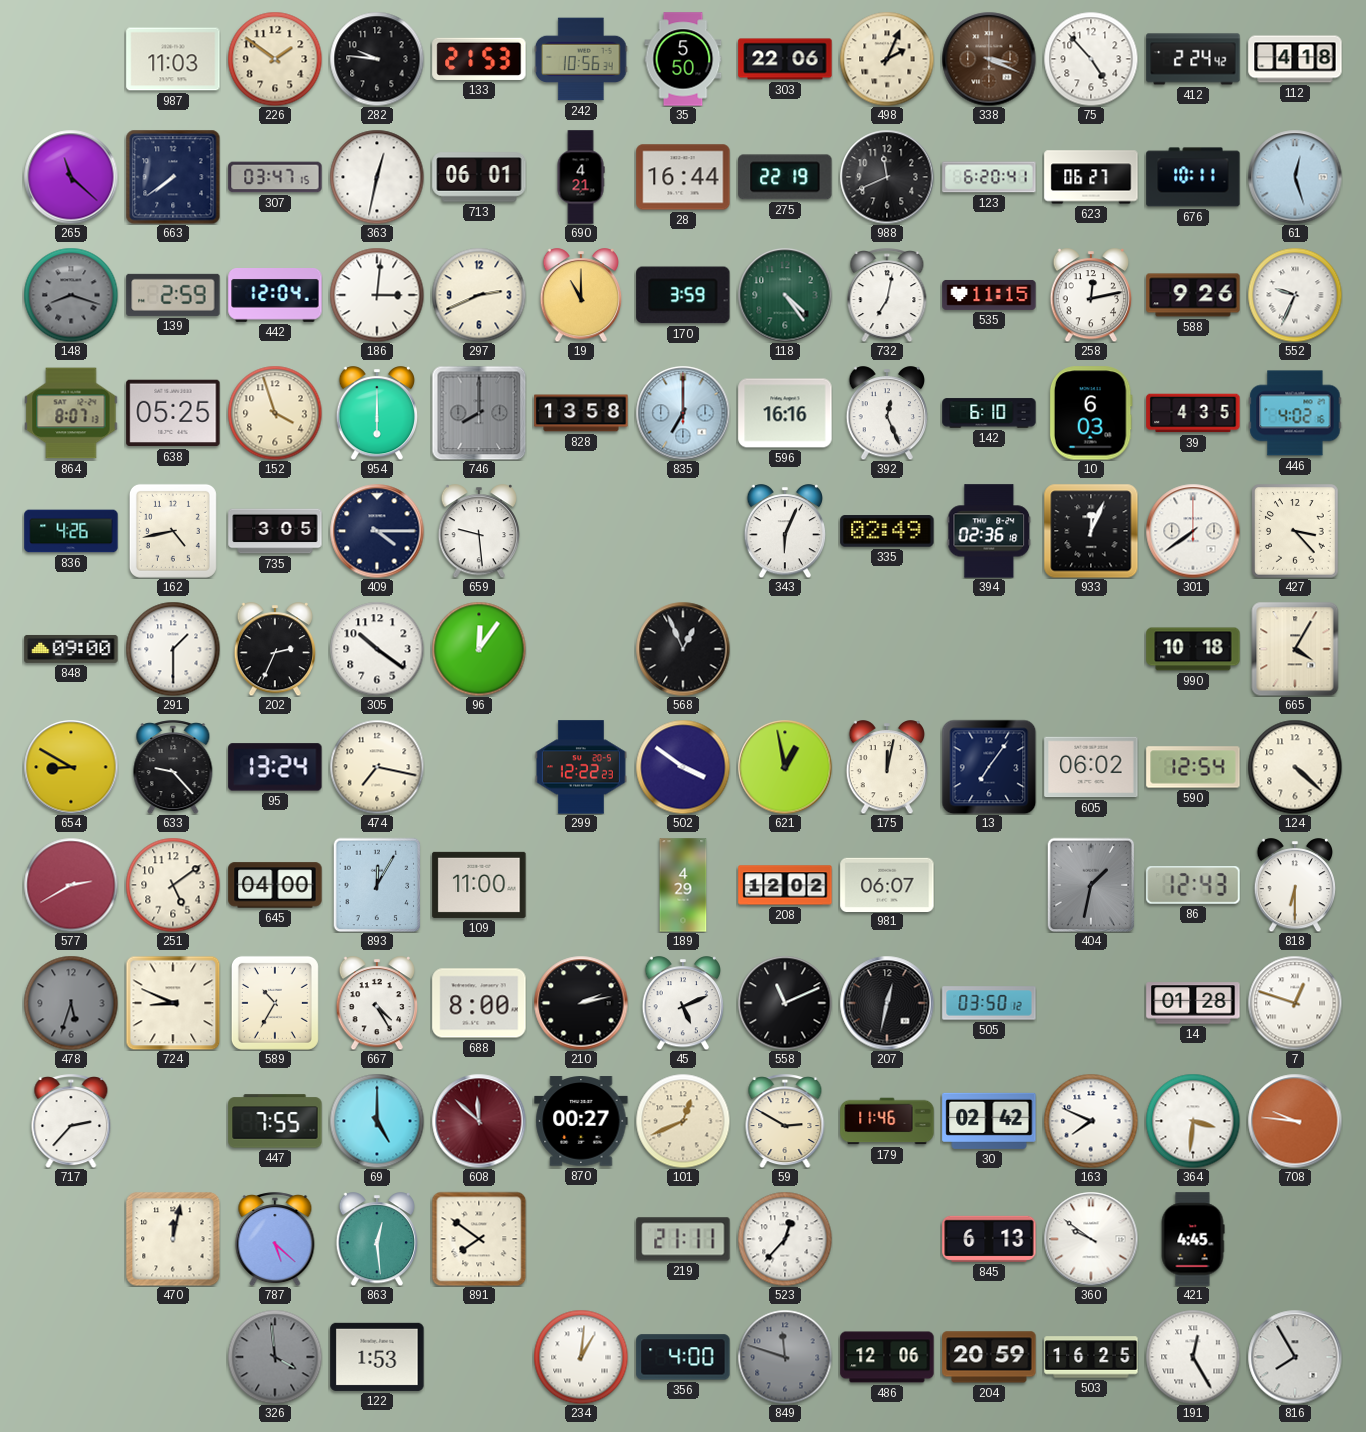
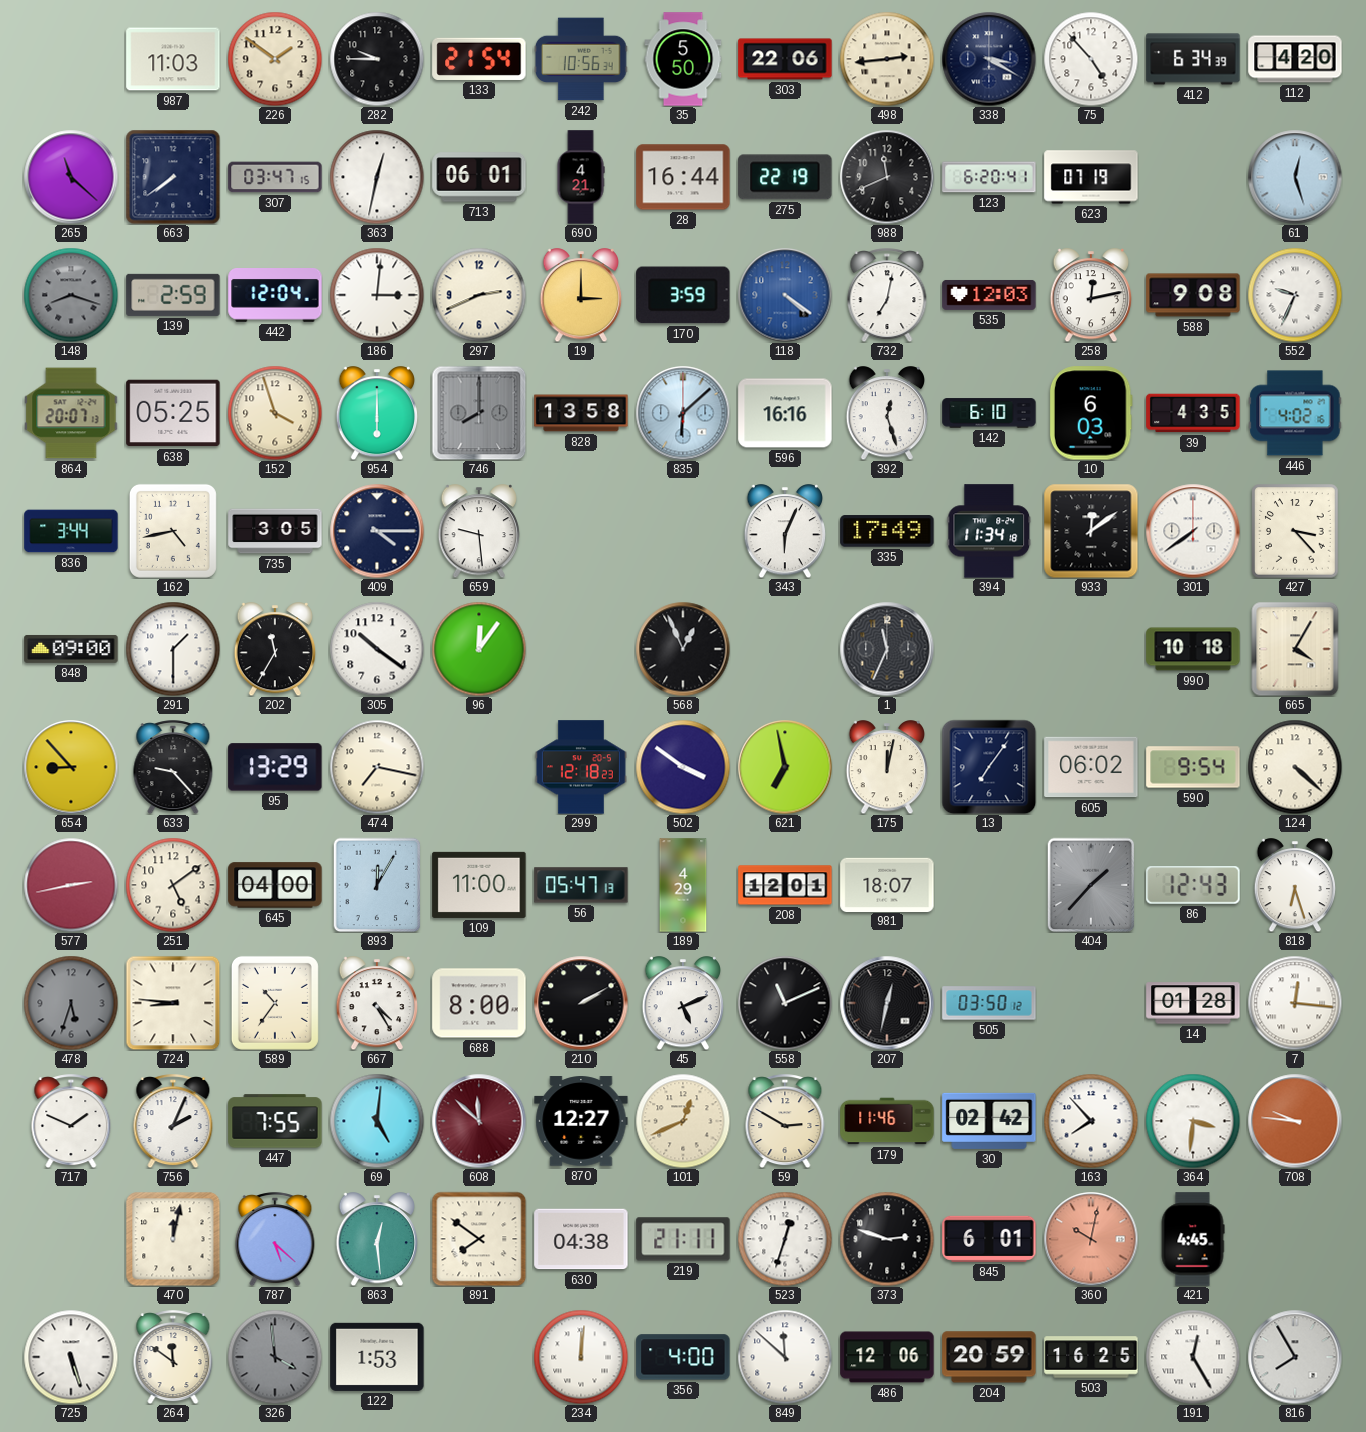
282: 9:46 -> 9:45 (377, 59)
133: 21:53 -> 21:54 (479, 59)
498: 2:04 -> 2:44 (887, 59)
338: 3:19 -> 3:20 (989, 59)
338 dial: brown -> navy (989, 59)
412: 2:24 -> 6:34 (1193, 59)
112: 4:18 -> 4:20 (1295, 59)
623: 06:27 -> 07:19 (1091, 177)
676: 10:11 -> none (1193, 177)
19: 11:00 -> 3:00 (581, 295)
118: 4:24 -> 4:21 (785, 295)
118 dial: green -> blue (785, 295)
535: 11:15 -> 12:03 (989, 295)
588: 9:26 -> 9:08 (1193, 295)
864: 8:07 -> 20:07 (71, 413)
835: 7:00 -> 6:08 (683, 413)
392: 12:26 -> 12:27 (887, 413)
836: 4:26 -> 3:44 (71, 531)
335: 02:49 -> 17:49 (887, 531)
394: 02:36 -> 11:34 (989, 531)
933: 12:04 -> 12:09 (1091, 531)
202: 2:34 -> 11:35 (275, 649)
1: none -> 11:34 (887, 649)
654: 8:50 -> 8:53 (71, 767)
95: 13:24 -> 13:29 (275, 767)
299: 12:22 -> 12:18 (581, 767)
621: 12:58 -> 6:58 (785, 767)
590: 12:54 -> 9:54 (1193, 767)
577: 2:40 -> 2:43 (71, 885)
56: none -> 05:47 (581, 885)
208: 12:02 -> 12:01 (785, 885)
981: 06:07 -> 18:07 (887, 884)
404: 1:32 -> 1:37 (1091, 885)
818: 6:30 -> 6:27 (1295, 885)
724: 8:49 -> 8:46 (173, 1003)
589: 10:35 -> 10:36 (275, 1003)
210: 2:13 -> 2:10 (581, 1003)
7: 12:48 -> 12:16 (1295, 1003)
717: 2:37 -> 1:49 (71, 1121)
756: none -> 2:04 (173, 1121)
69: 5:00 -> 5:01 (377, 1121)
870: 00:27 -> 12:27 (581, 1121)
163: 7:49 -> 7:53 (1091, 1121)
630: none -> 04:38 (581, 1239)
523: 12:37 -> 12:33 (785, 1239)
373: none -> 2:48 (887, 1239)
845: 6:13 -> 6:01 (989, 1239)
360: 9:51 -> 10:02 (1091, 1239)
360 dial: white -> salmon (1091, 1239)
725: none -> 5:27 (71, 1357)
264: none -> 11:51 (173, 1357)
234: 1:01 -> 12:01 (581, 1357)
849: 11:48 -> 11:52 (785, 1357)
849 dial: grey -> white (785, 1357)
